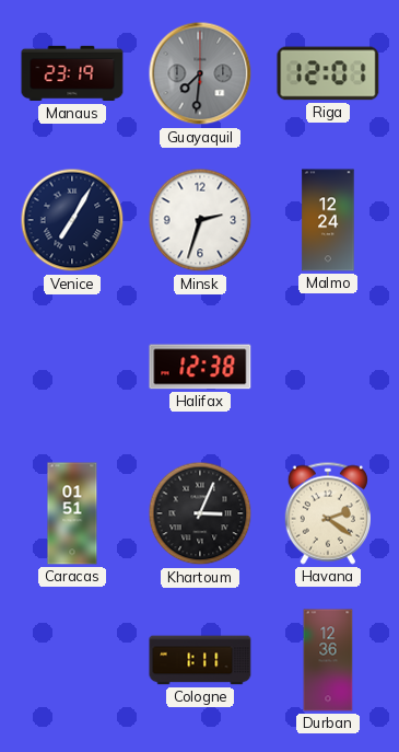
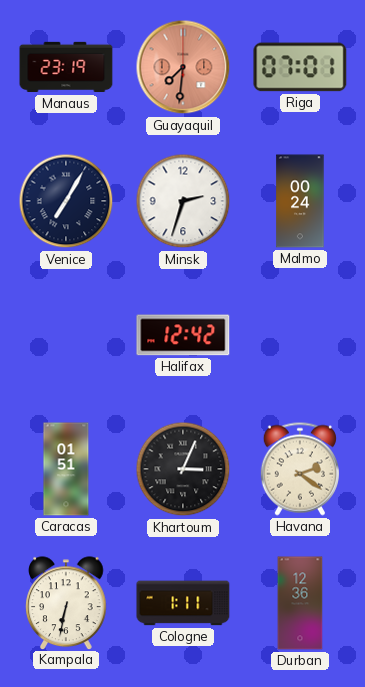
Guayaquil dial: grey -> salmon (183, 67)
Riga: 12:01 -> 07:01 (300, 67)
Malmo: 12:24 -> 00:24 (300, 201)
Halifax: 12:38 -> 12:42 (183, 335)
Kampala: none -> 6:32 (66, 603)
